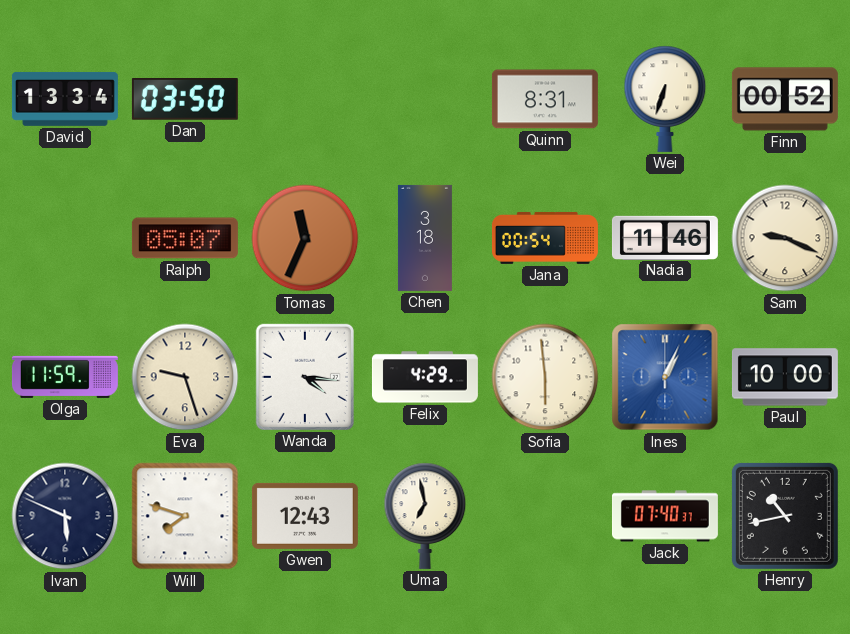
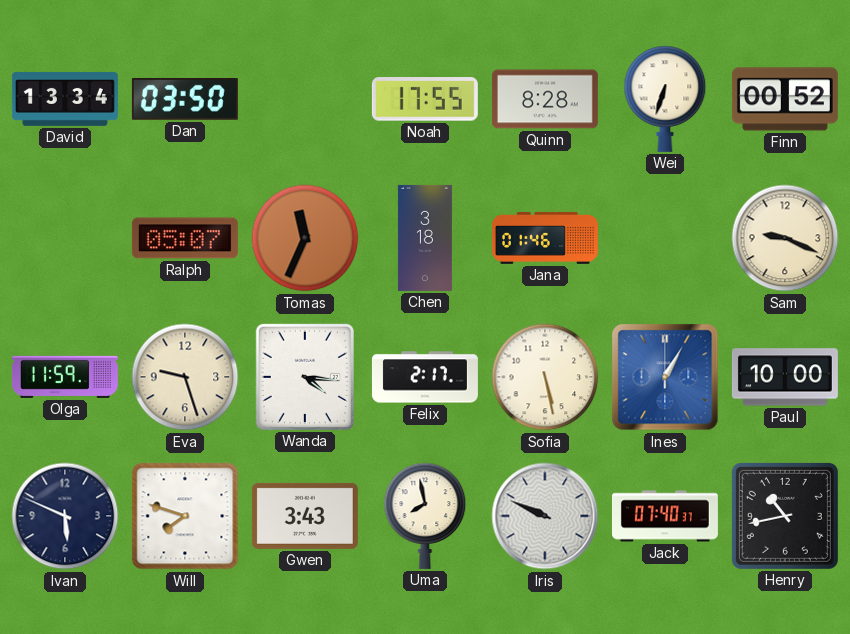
Noah: none -> 17:55 (425, 99)
Quinn: 8:31 -> 8:28 (545, 99)
Jana: 00:54 -> 01:46 (545, 238)
Nadia: 11:46 -> none (665, 237)
Felix: 4:29 -> 2:17 (425, 377)
Sofia: 5:59 -> 5:28 (545, 377)
Ines: 1:04 -> 1:05 (665, 377)
Gwen: 12:43 -> 3:43 (305, 516)
Uma: 6:58 -> 7:58 (425, 516)
Iris: none -> 9:49 (545, 516)
